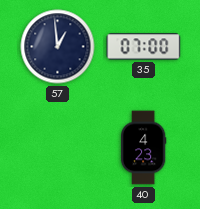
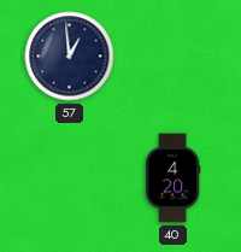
35: 07:00 -> none (144, 47)
40: 4:23 -> 4:20 (172, 178)
